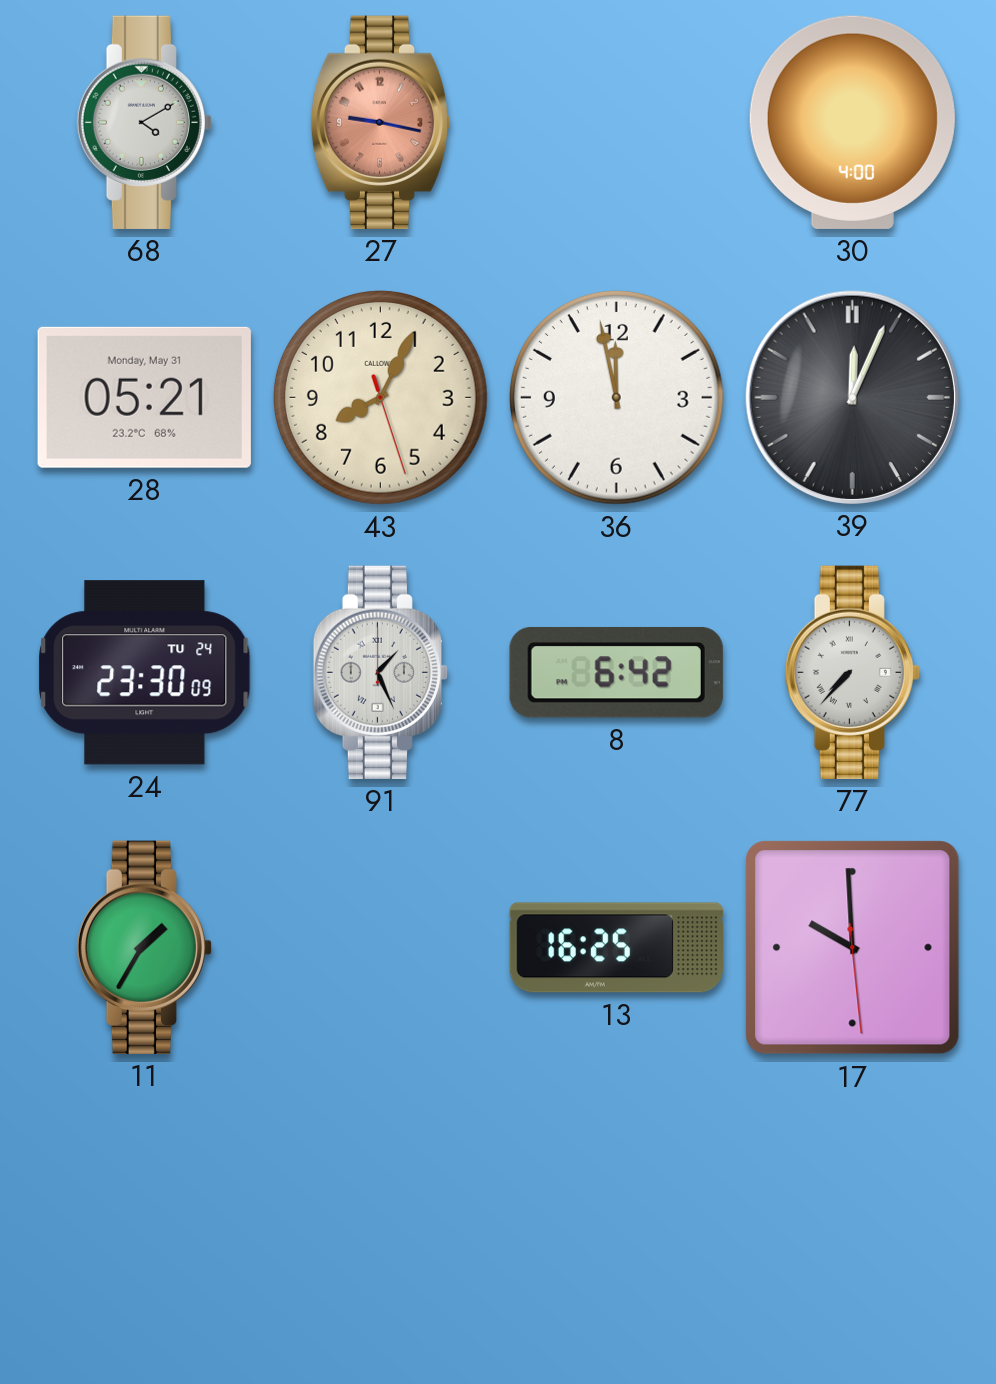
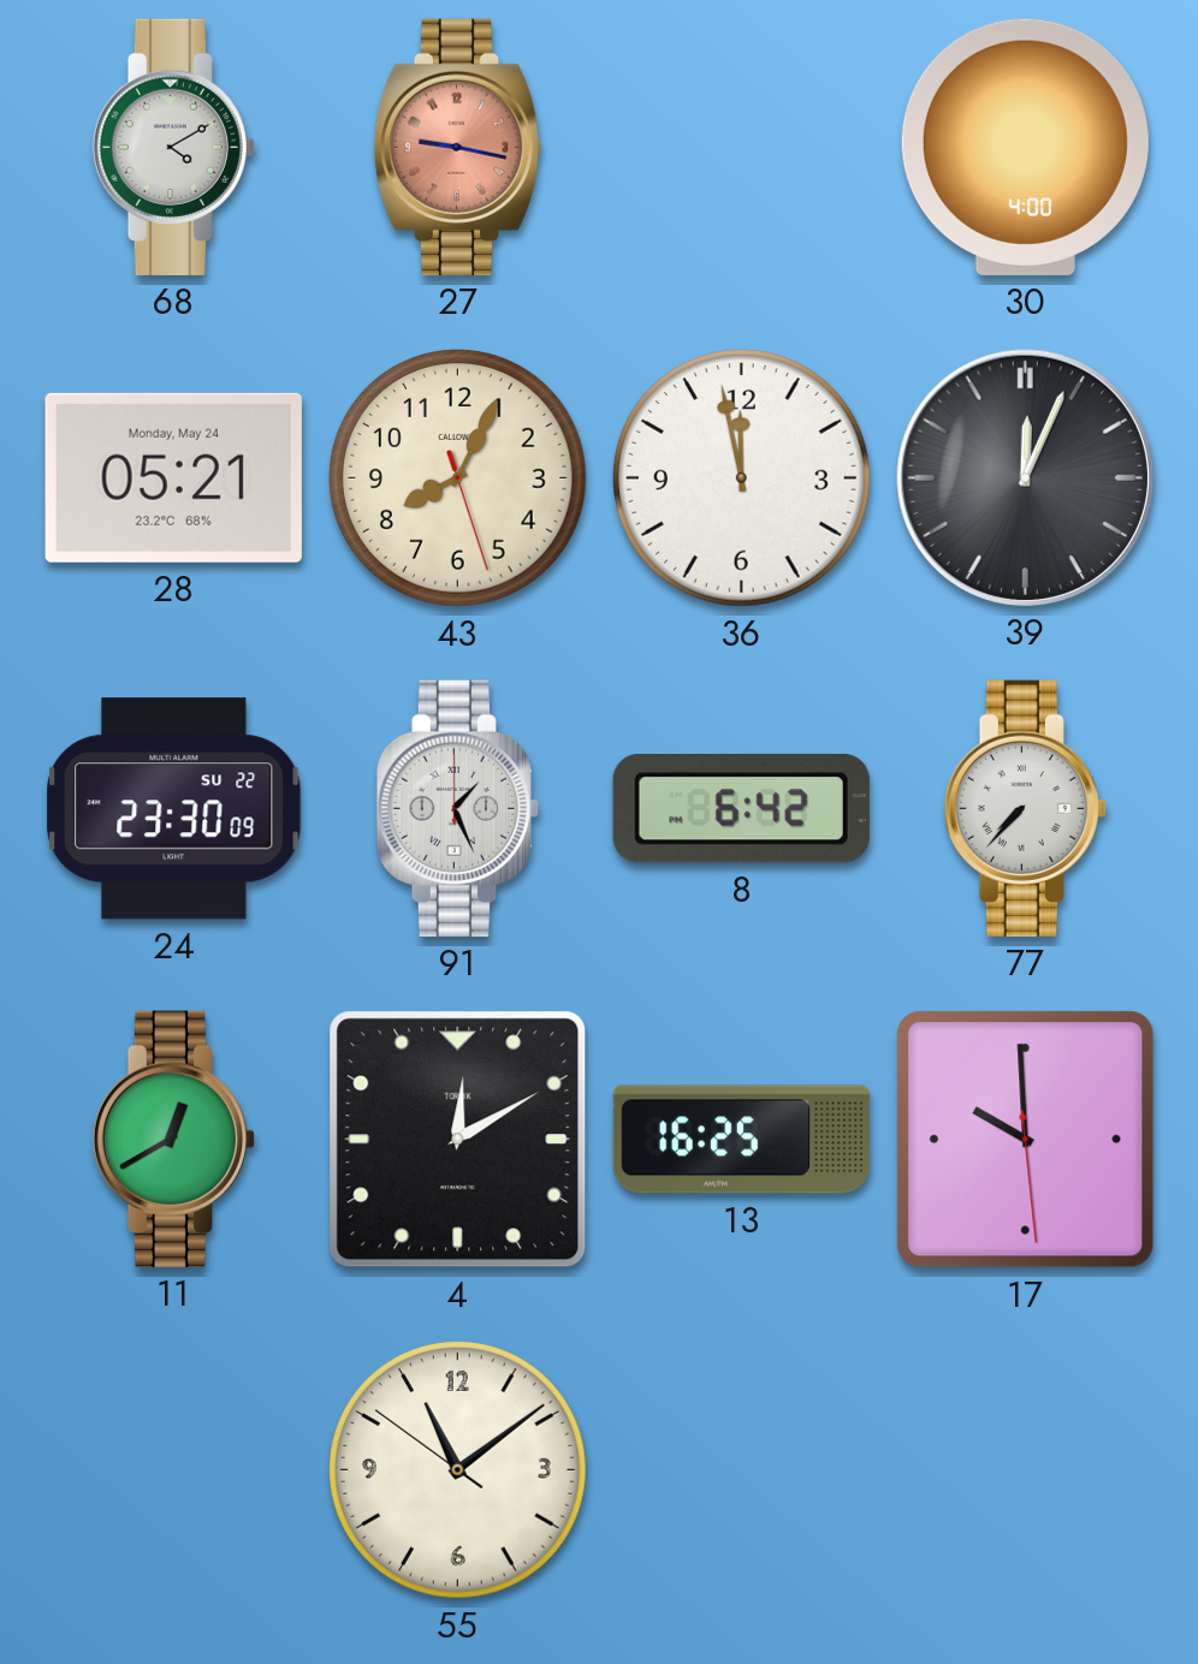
28 date: Monday, May 31 -> Monday, May 24 (173, 477)
24 date: TU 24 -> SU 22 (174, 809)
11: 1:35 -> 12:40 (173, 1139)
4: none -> 12:10 (458, 1140)
55: none -> 11:08 (457, 1469)
